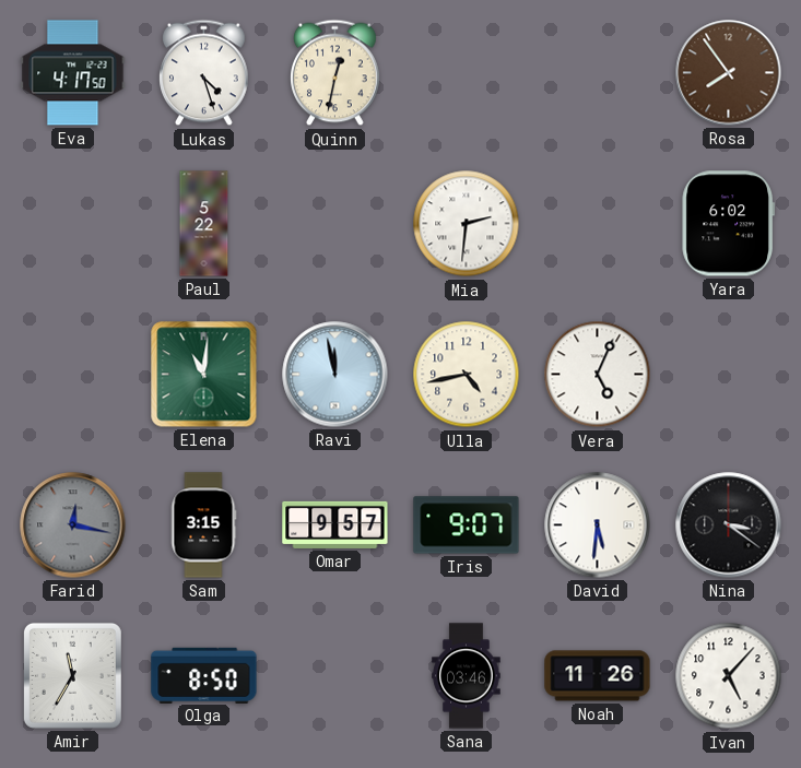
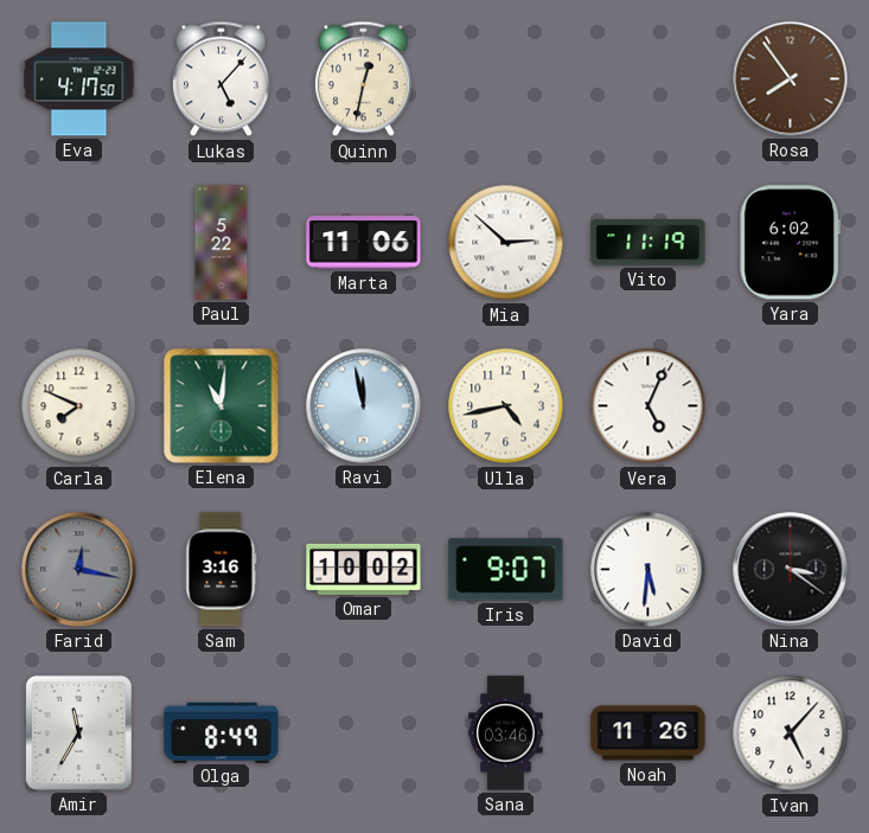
Lukas: 4:27 -> 5:07 (222, 79)
Marta: none -> 11:06 (364, 243)
Mia: 2:31 -> 2:52 (506, 243)
Vito: none -> 11:19 (648, 243)
Carla: none -> 7:49 (79, 406)
Sam: 3:15 -> 3:16 (221, 570)
Omar: 9:57 -> 10:02 (364, 569)
Olga: 8:50 -> 8:49 (222, 732)
